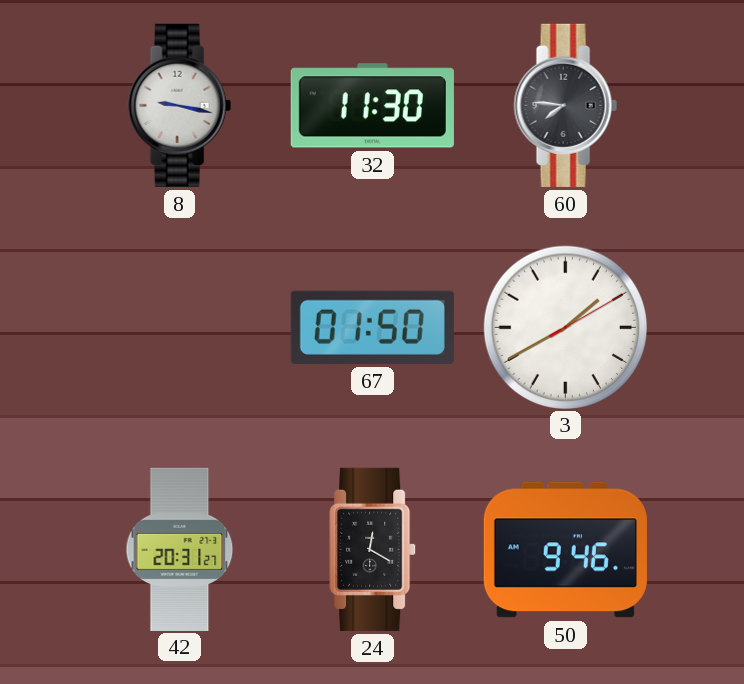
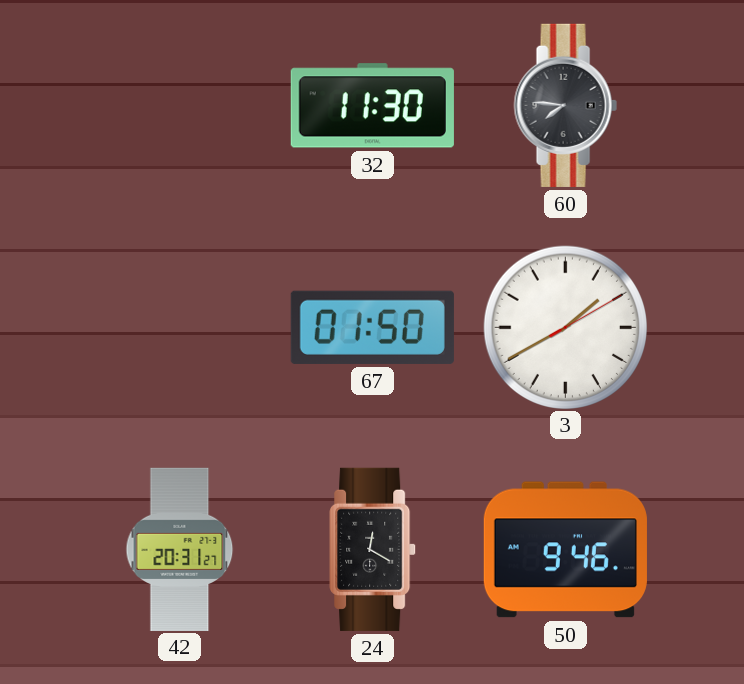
8: 9:17 -> none (179, 105)
